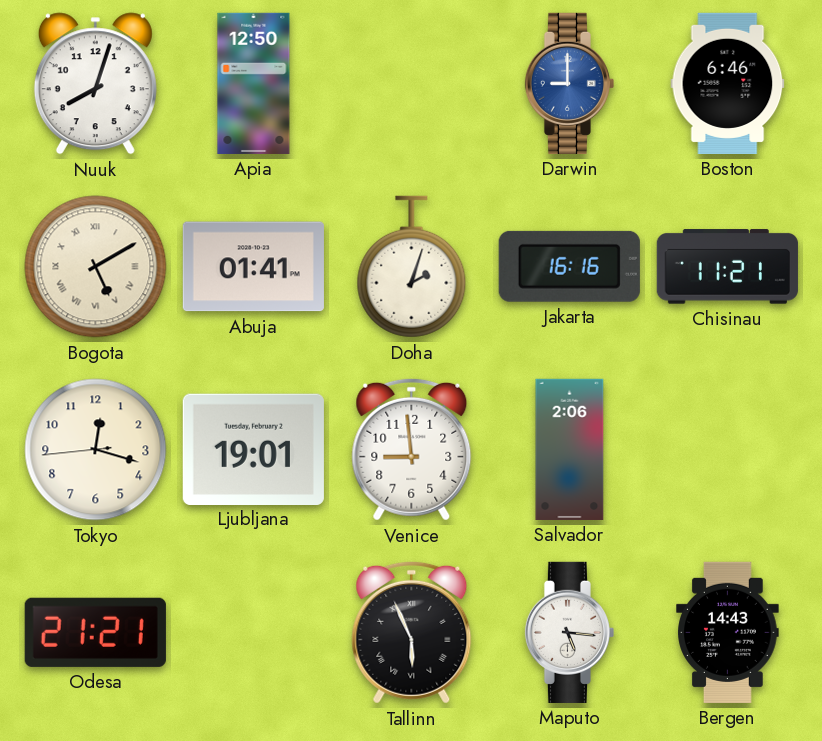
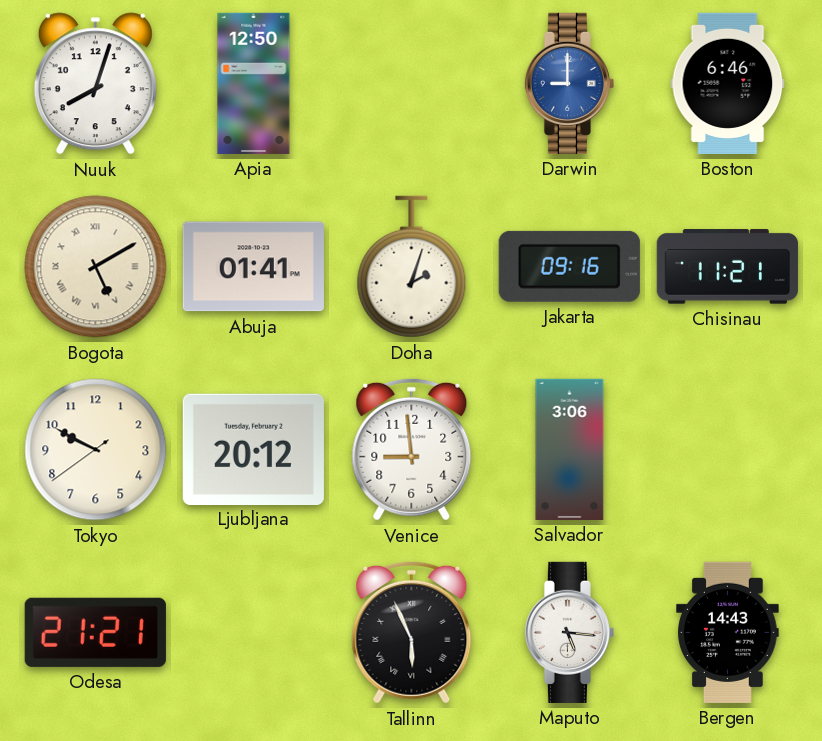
Jakarta: 16:16 -> 09:16 (569, 266)
Tokyo: 12:17 -> 9:49 (96, 450)
Ljubljana: 19:01 -> 20:12 (253, 449)
Salvador: 2:06 -> 3:06 (570, 449)
